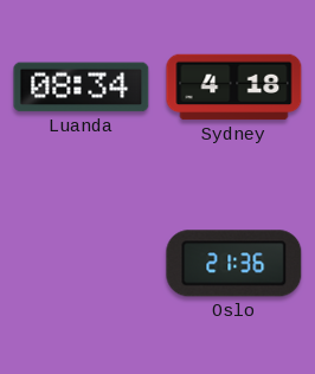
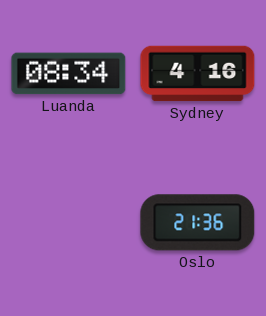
Sydney: 4:18 -> 4:16 (198, 74)
